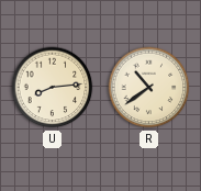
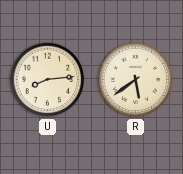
R: 10:39 -> 5:39 (136, 80)
